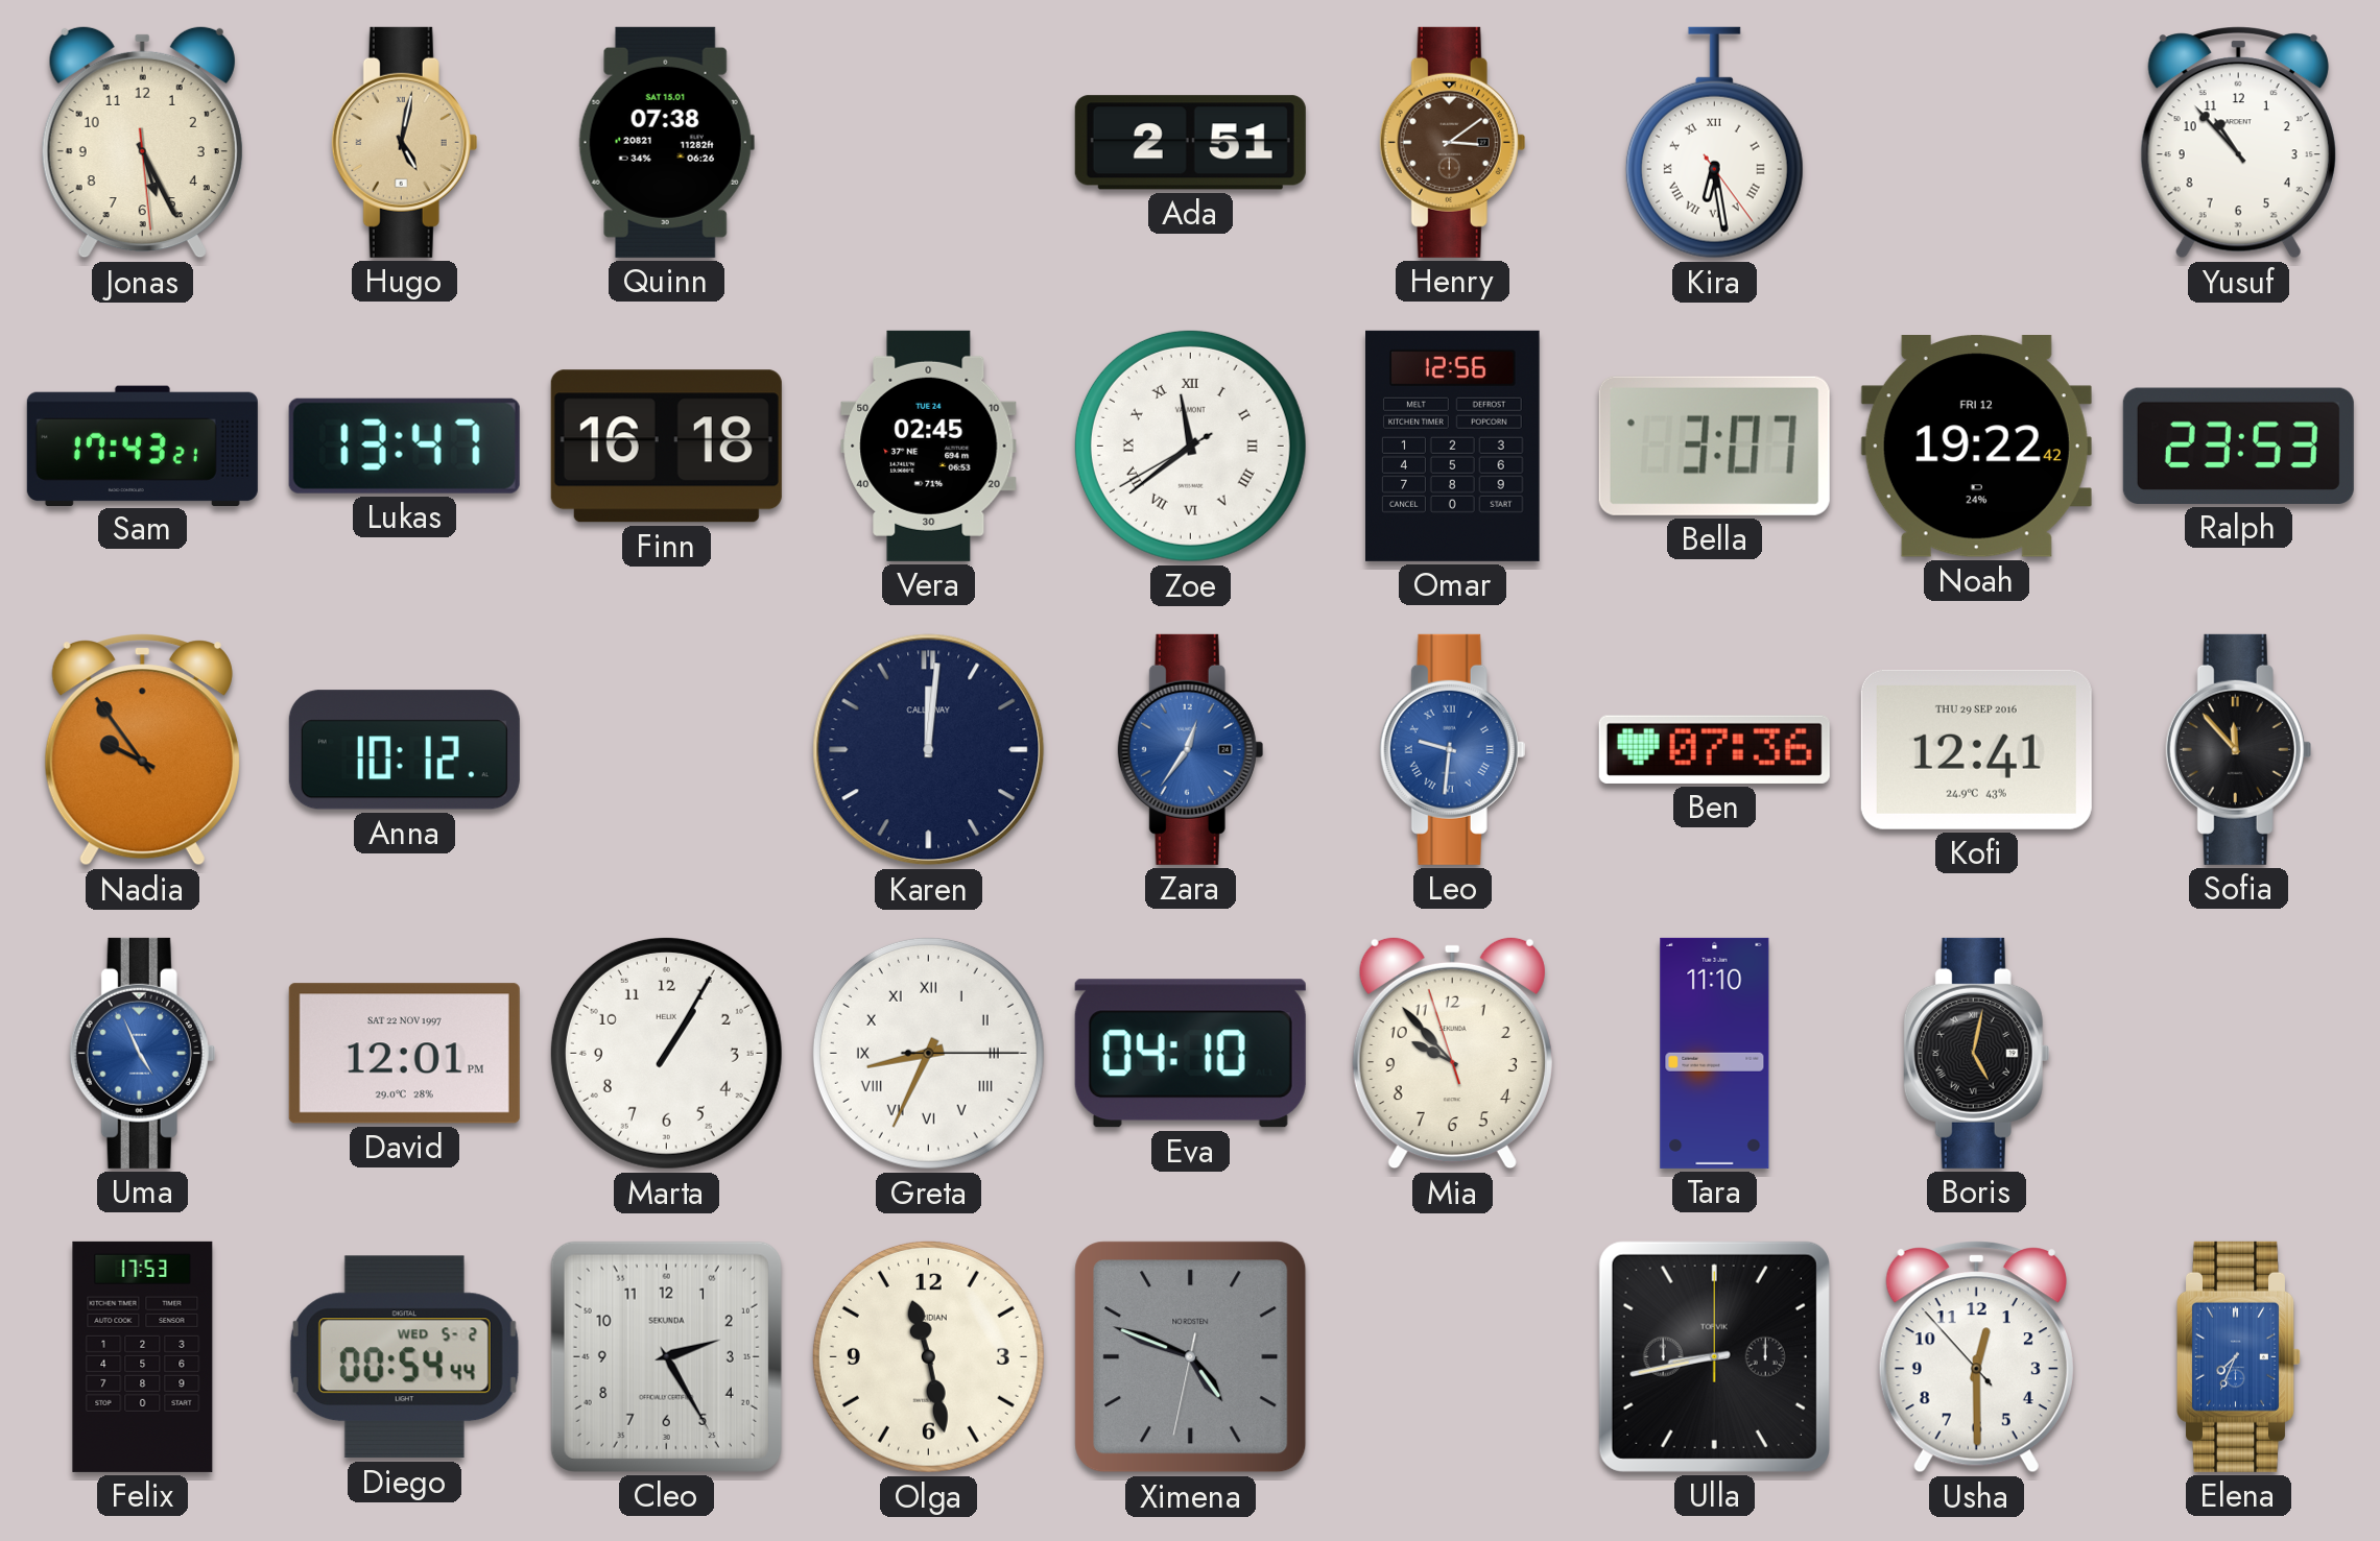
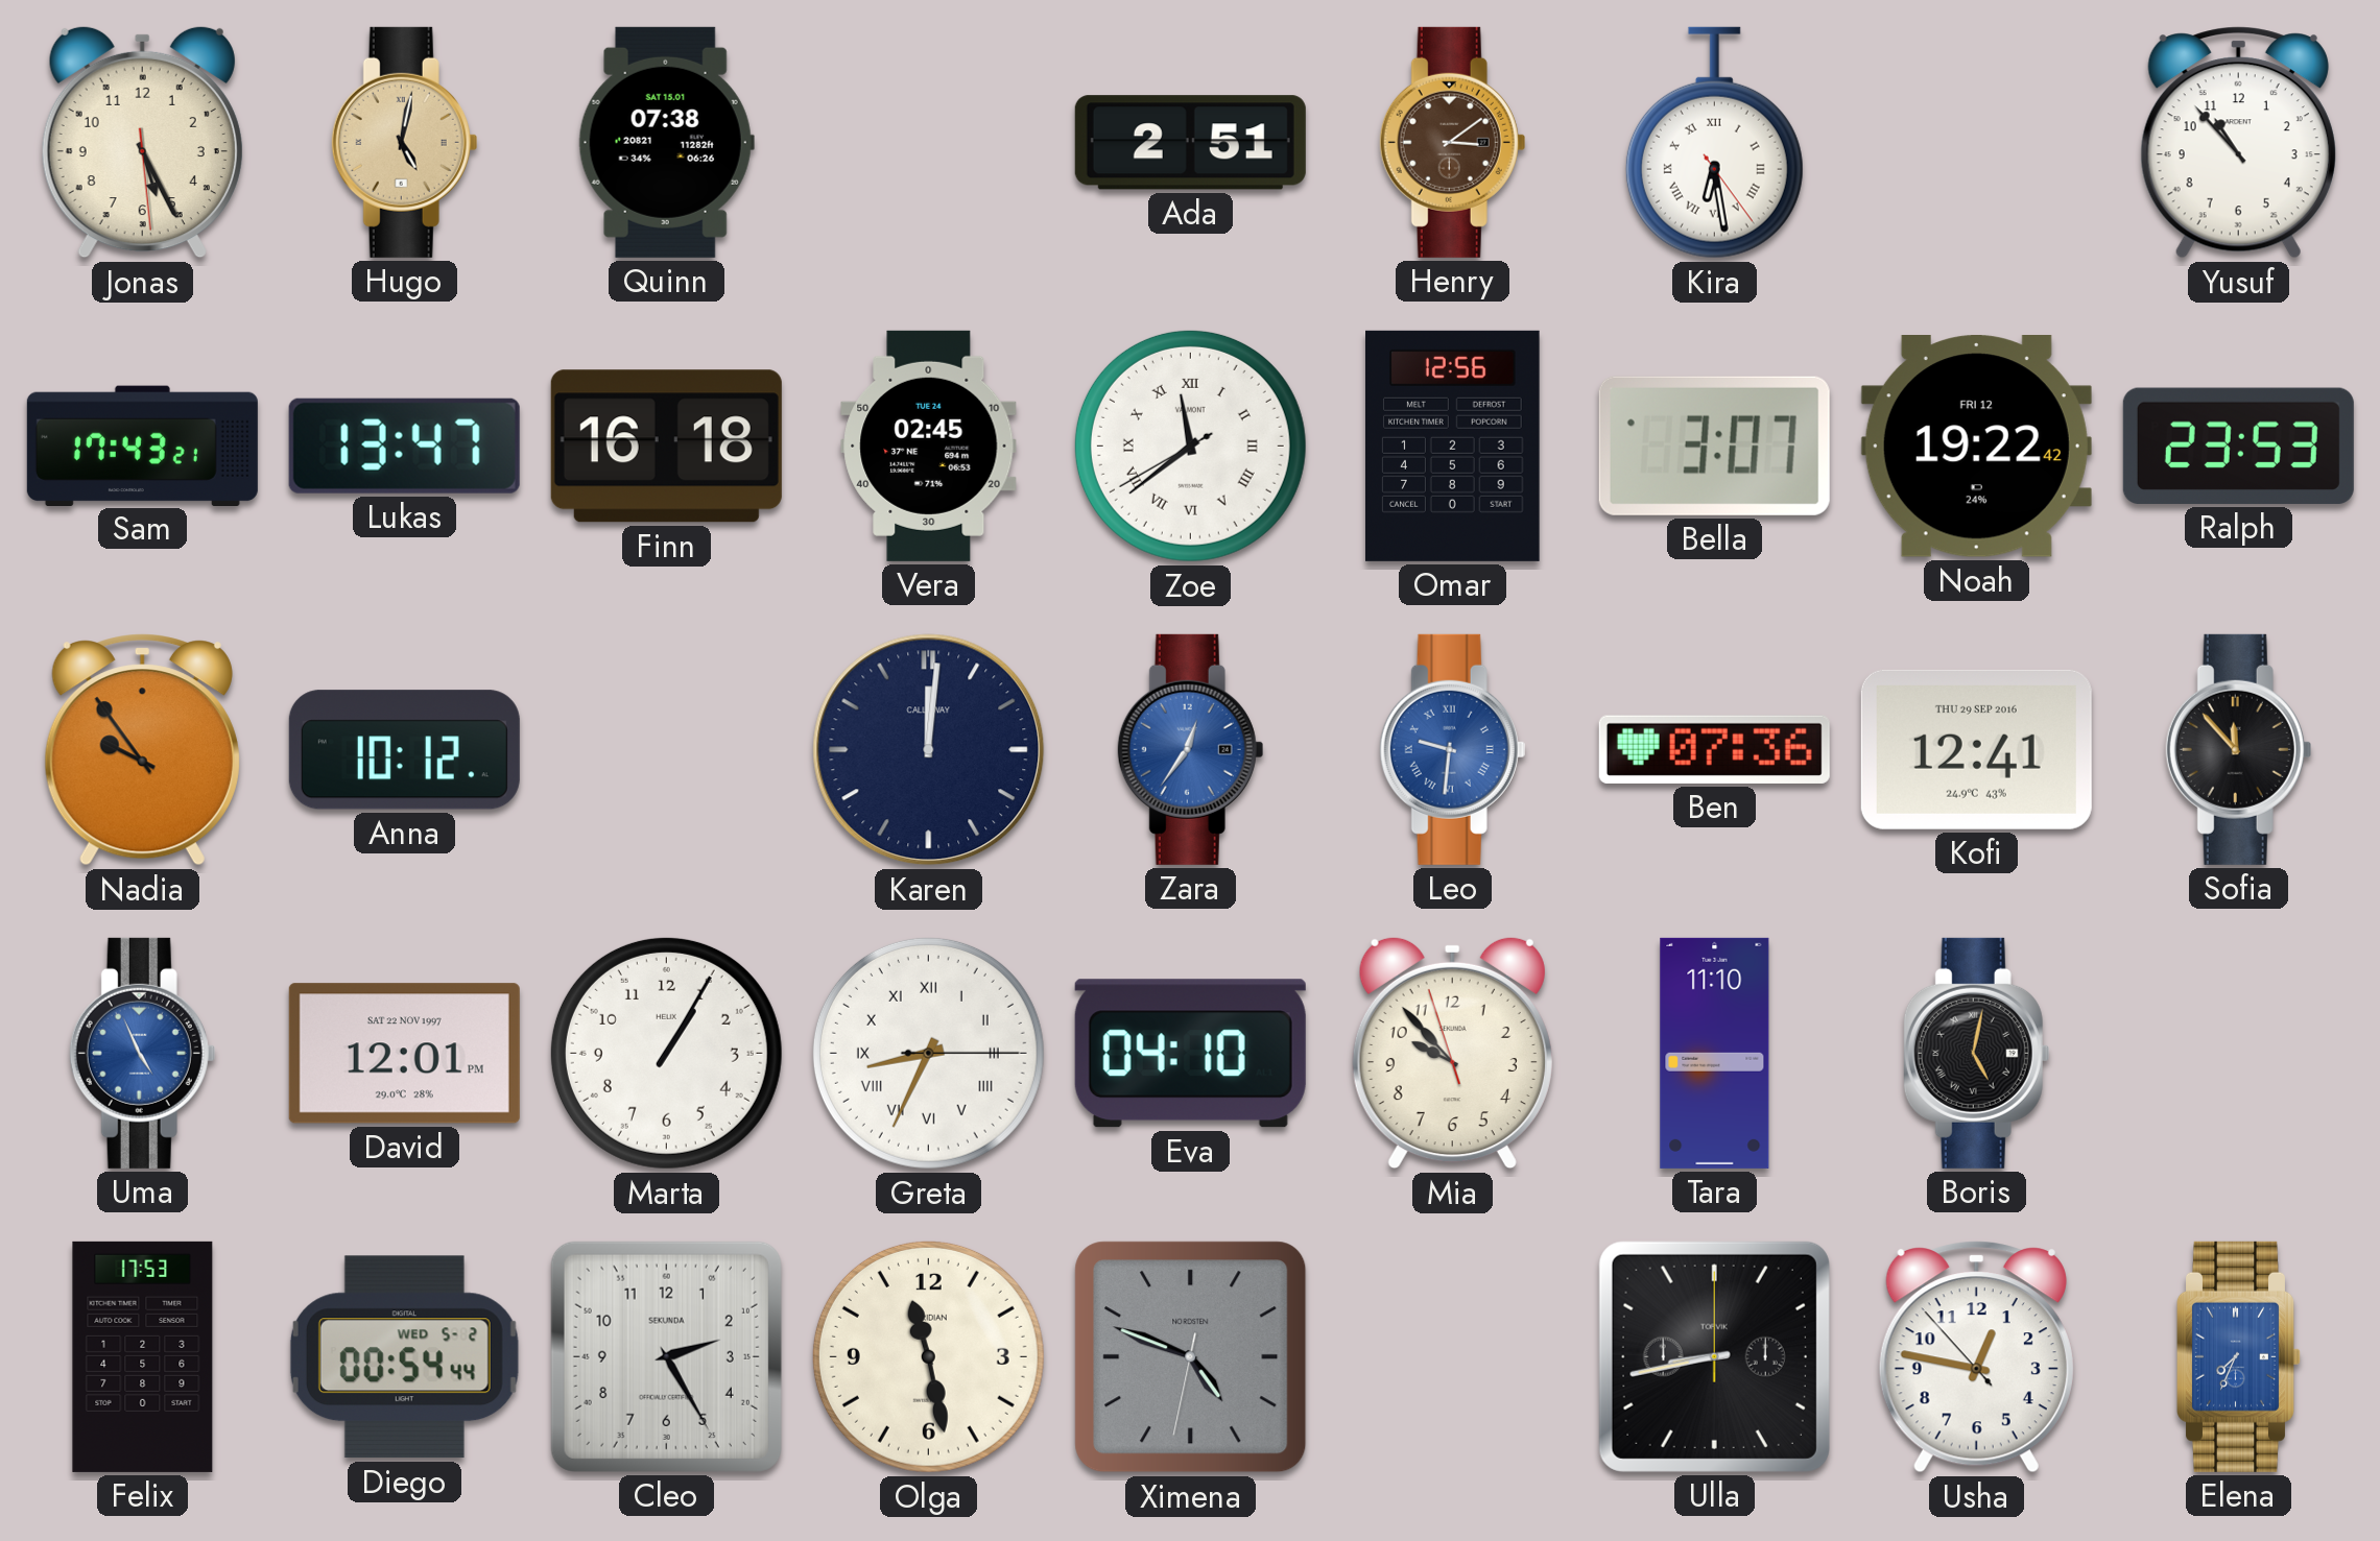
Usha: 12:29 -> 12:46 (1976, 1357)
